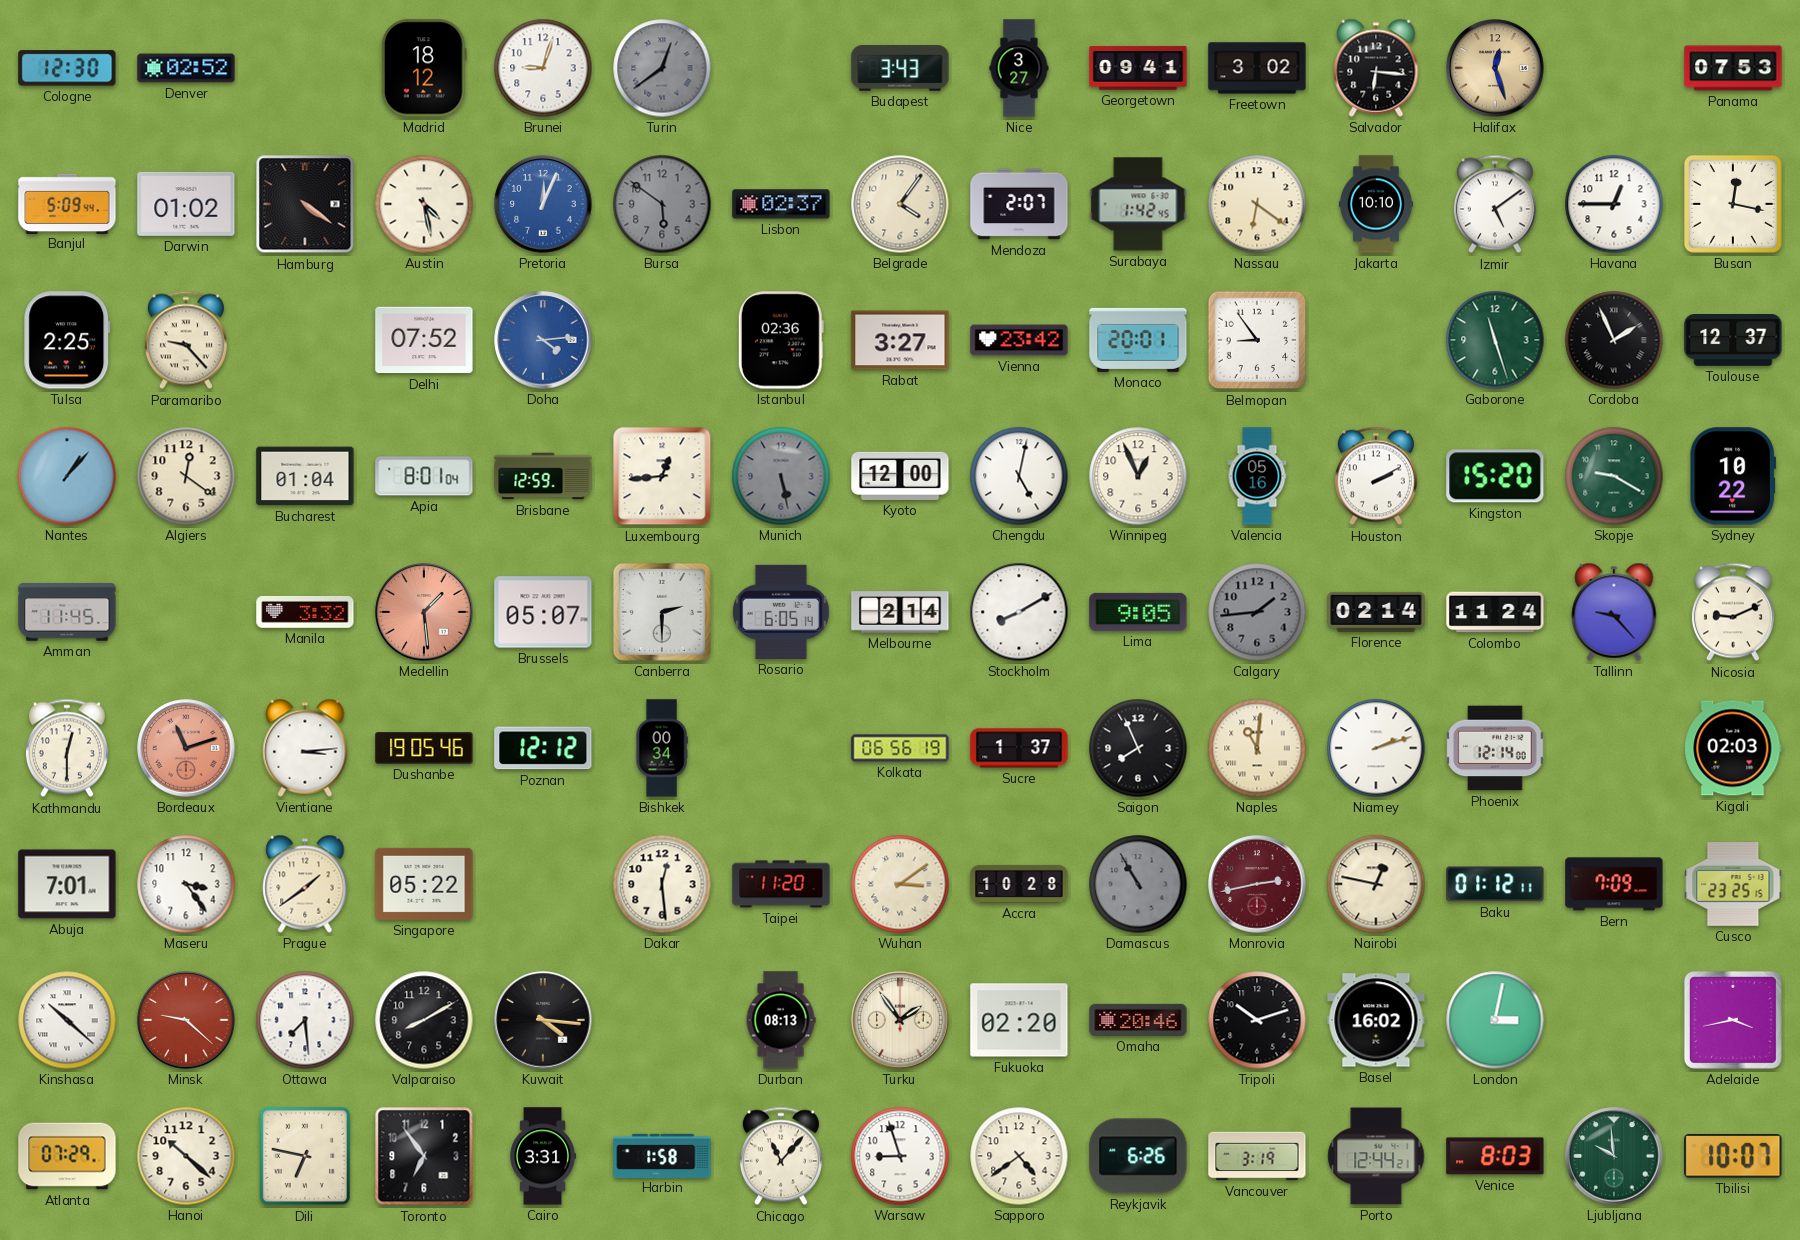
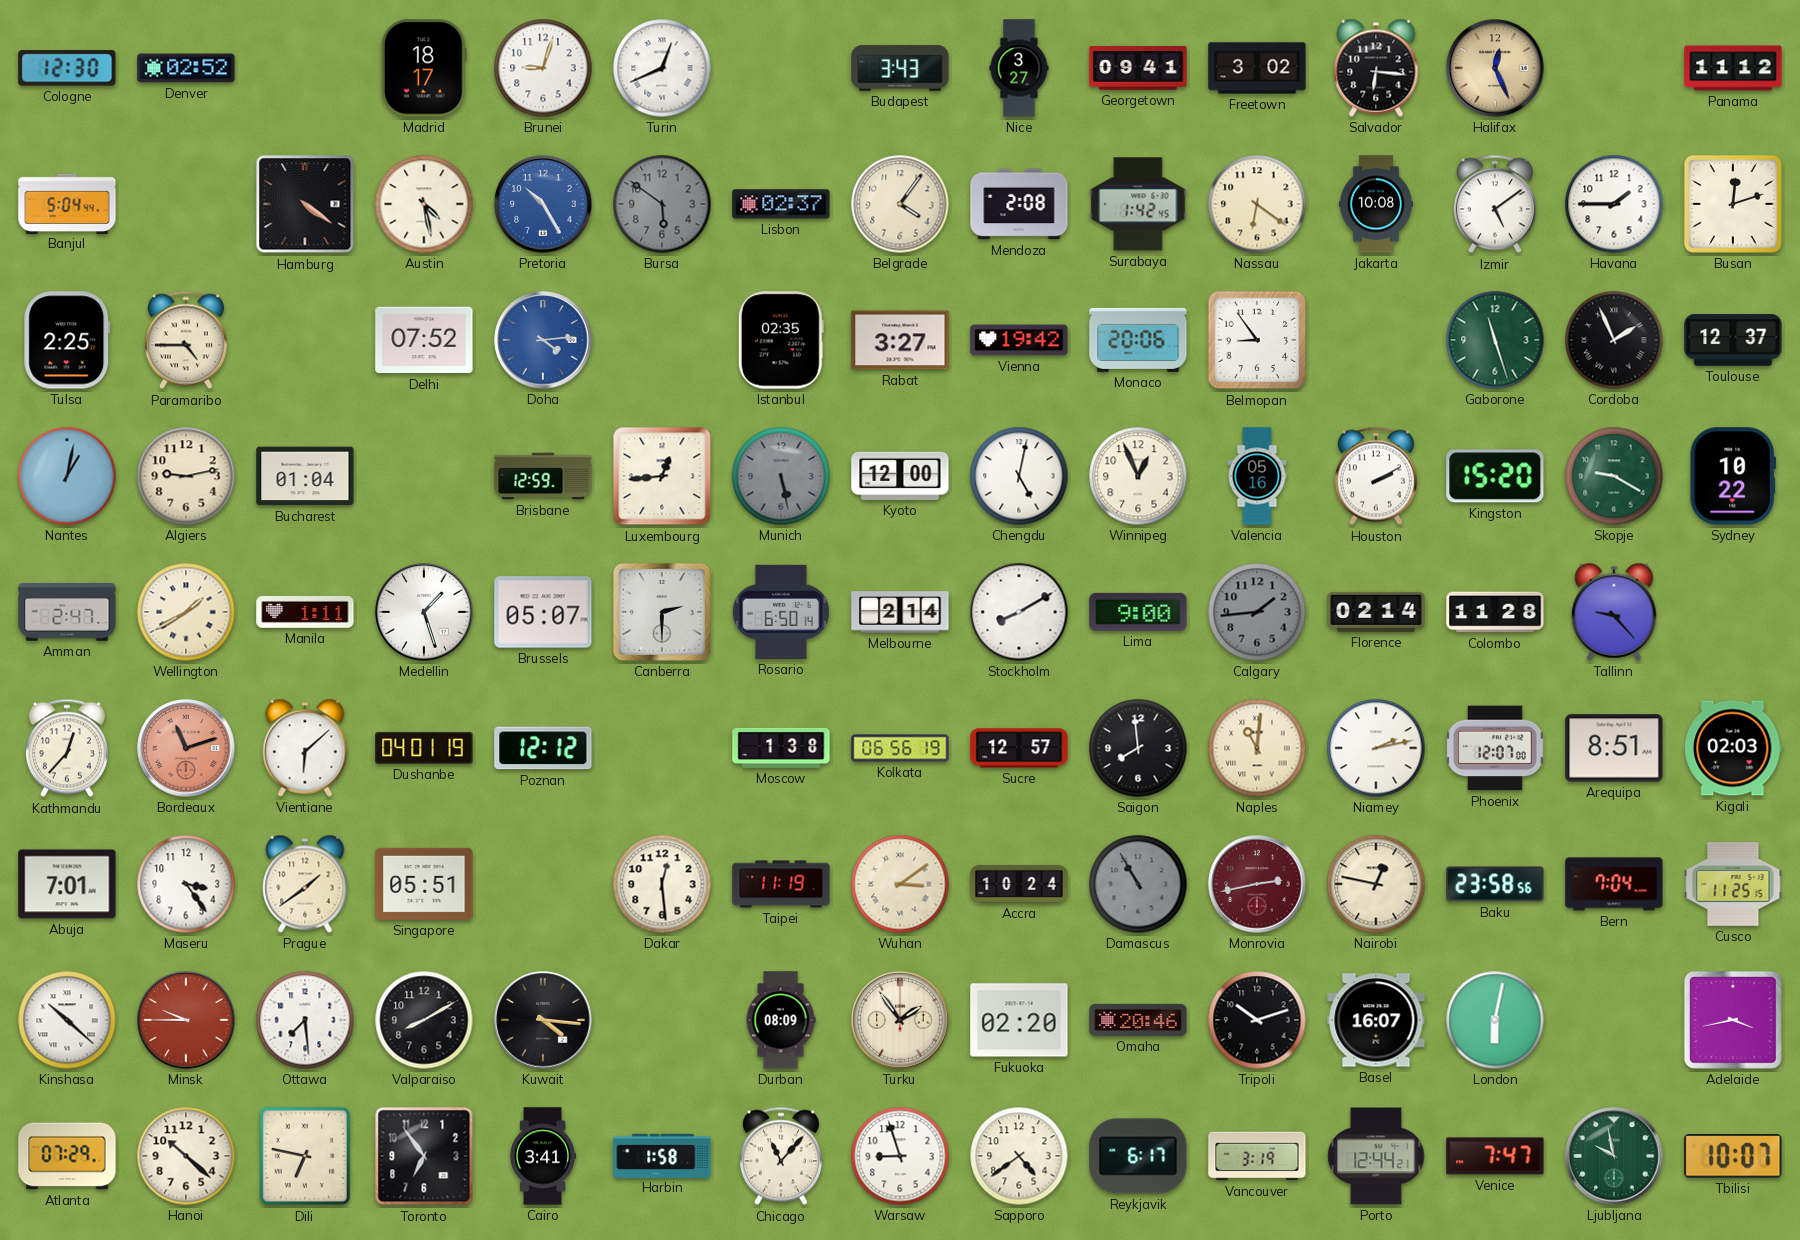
Madrid: 18:12 -> 18:17 (424, 68)
Turin: 12:39 -> 12:41 (662, 68)
Turin dial: grey -> white (662, 68)
Halifax: 12:27 -> 12:26 (1495, 68)
Panama: 07:53 -> 11:12 (1733, 68)
Banjul: 5:09 -> 5:04 (67, 203)
Darwin: 01:02 -> none (186, 204)
Pretoria: 12:04 -> 10:25 (543, 204)
Mendoza: 2:07 -> 2:08 (1019, 204)
Jakarta: 10:10 -> 10:08 (1376, 204)
Havana: 12:45 -> 1:45 (1614, 204)
Busan: 12:17 -> 12:12 (1733, 204)
Paramaribo: 9:23 -> 4:45 (186, 340)
Istanbul: 02:36 -> 02:35 (781, 340)
Vienna: 23:42 -> 19:42 (1019, 340)
Monaco: 20:01 -> 20:06 (1138, 340)
Nantes: 1:07 -> 1:02 (67, 476)
Algiers: 12:21 -> 9:13 (186, 476)
Apia: 8:01 -> none (424, 476)
Amman: 11:45 -> 2:47 (67, 612)
Wellington: none -> 1:40 (186, 612)
Manila: 3:32 -> 1:11 (305, 612)
Medellin: 1:29 -> 1:27 (424, 612)
Medellin dial: salmon -> white (424, 612)
Rosario: 6:05 -> 6:50 (781, 612)
Lima: 9:05 -> 9:00 (1138, 612)
Colombo: 11:24 -> 11:28 (1495, 612)
Nicosia: 9:11 -> none (1733, 612)
Kathmandu: 12:30 -> 12:37 (67, 748)
Vientiane: 3:14 -> 6:08 (305, 748)
Dushanbe: 19:05 -> 04:01 (424, 748)
Bishkek: 00:34 -> none (662, 748)
Moscow: none -> 1:38 (781, 748)
Sucre: 1:37 -> 12:57 (1019, 748)
Saigon: 7:56 -> 7:59 (1138, 748)
Niamey: 2:12 -> 2:13 (1376, 748)
Phoenix: 12:14 -> 12:07 (1495, 748)
Arequipa: none -> 8:51 (1614, 748)
Singapore: 05:22 -> 05:51 (424, 884)
Taipei: 11:20 -> 11:19 (781, 884)
Accra: 10:28 -> 10:24 (1019, 884)
Baku: 01:12 -> 23:58 (1495, 884)
Bern: 7:09 -> 7:04 (1614, 884)
Cusco: 23:25 -> 11:25 (1733, 885)
Minsk: 9:22 -> 9:45 (186, 1020)
Durban: 08:13 -> 08:09 (781, 1020)
Basel: 16:02 -> 16:07 (1376, 1020)
London: 3:02 -> 6:02 (1495, 1020)
Cairo: 3:31 -> 3:41 (543, 1156)
Reykjavik: 6:26 -> 6:17 (1138, 1156)
Venice: 8:03 -> 7:47 (1495, 1156)
Ljubljana: 9:59 -> 9:58 (1614, 1156)
